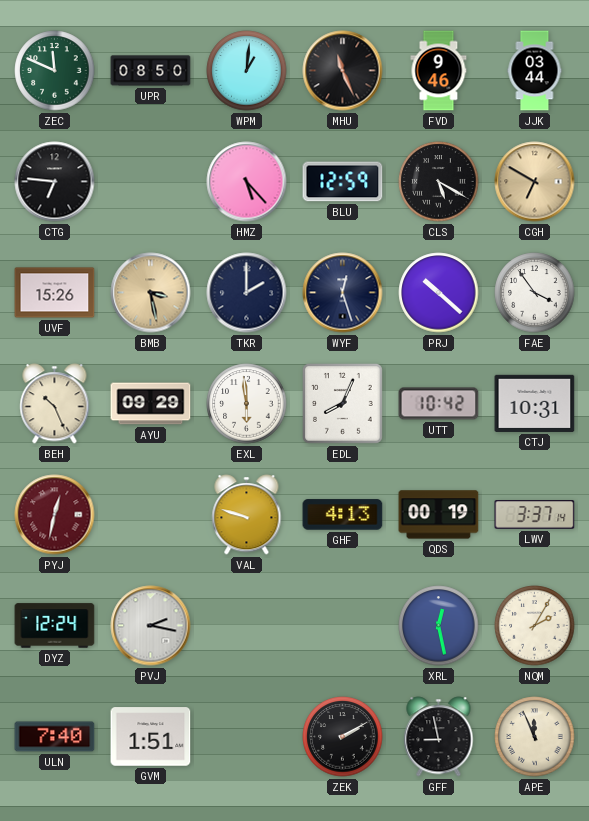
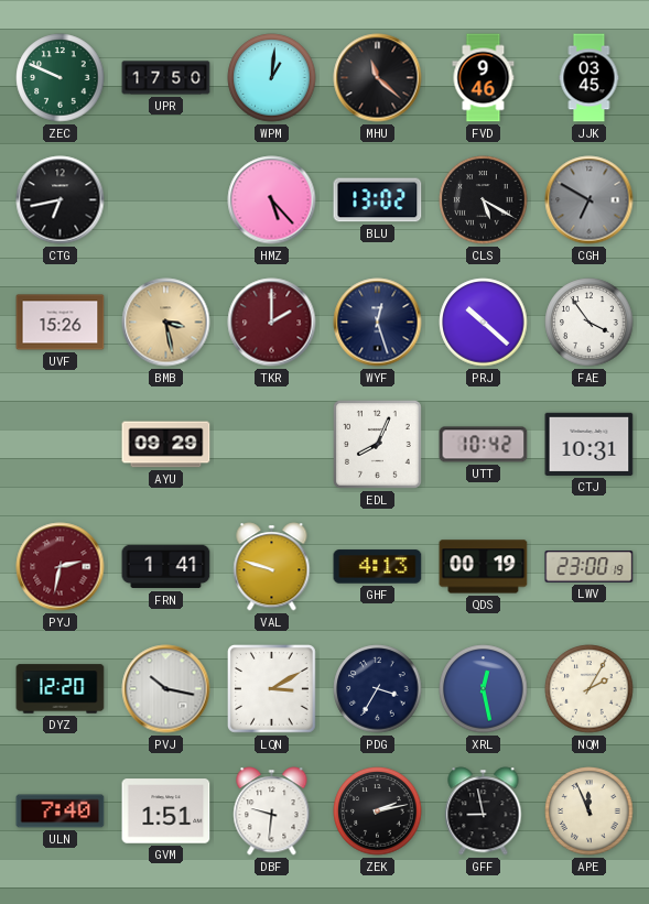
ZEC: 11:49 -> 9:49 (61, 78)
UPR: 08:50 -> 17:50 (166, 78)
MHU: 11:26 -> 11:22 (378, 78)
JJK: 03:44 -> 03:45 (589, 78)
CTG: 6:46 -> 6:43 (61, 200)
BLU: 12:59 -> 13:02 (378, 200)
CGH dial: champagne -> grey (589, 200)
TKR dial: navy -> burgundy (272, 323)
BEH: 10:26 -> none (55, 404)
EXL: 5:59 -> none (247, 404)
PYJ: 12:32 -> 2:32 (61, 567)
FRN: none -> 1:41 (166, 567)
LWV: 3:37 -> 23:00 (589, 567)
DYZ: 12:24 -> 12:20 (61, 689)
PVJ: 2:17 -> 10:17 (166, 689)
LQN: none -> 3:10 (272, 688)
PDG: none -> 3:35 (378, 689)
DBF: none -> 9:31 (272, 812)
ZEK: 2:10 -> 2:13 (378, 812)
